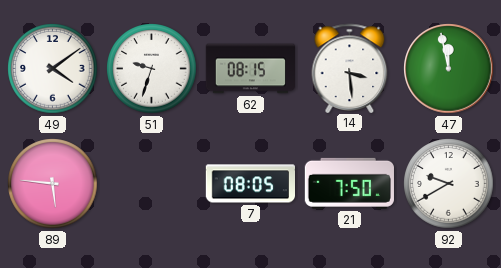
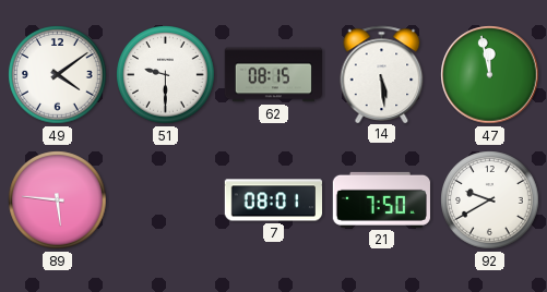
51: 9:33 -> 9:30 (166, 75)
14: 3:29 -> 5:29 (382, 74)
7: 08:05 -> 08:01 (273, 200)
